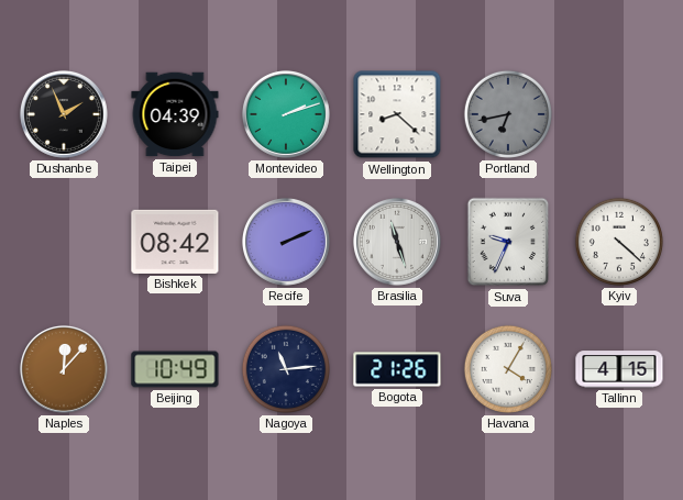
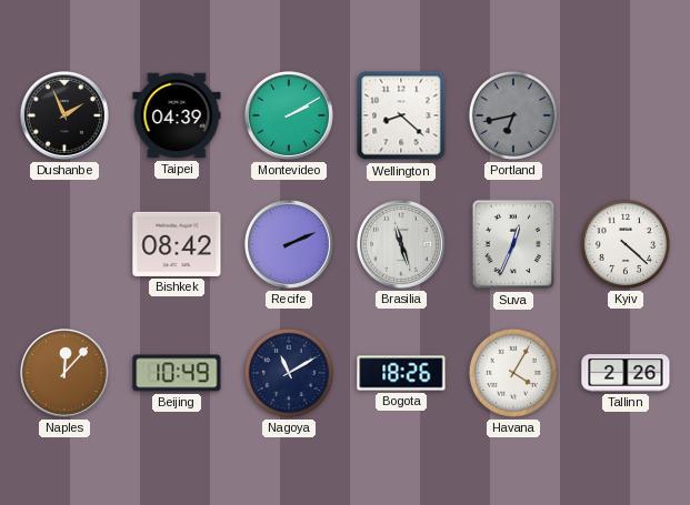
Montevideo: 2:12 -> 2:10 (289, 115)
Suva: 9:34 -> 12:34 (513, 244)
Nagoya: 11:14 -> 11:10 (289, 373)
Bogota: 21:26 -> 18:26 (401, 373)
Tallinn: 4:15 -> 2:26 (626, 373)
